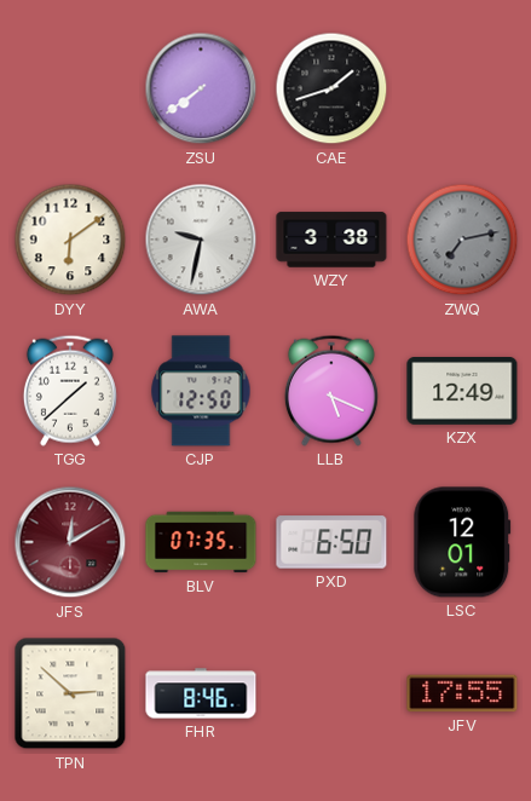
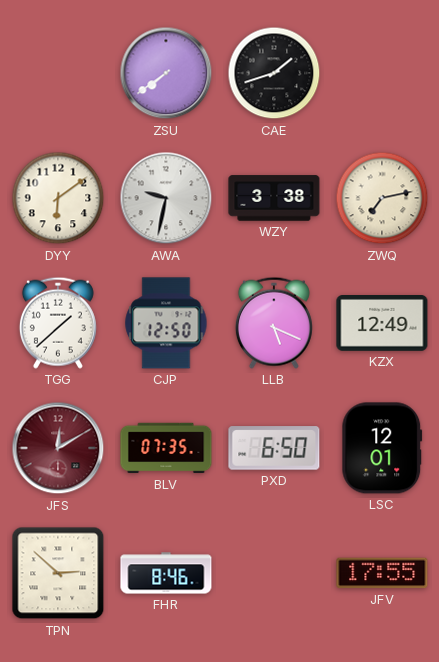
ZWQ dial: grey -> cream (382, 198)
